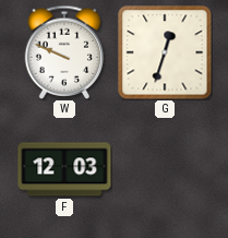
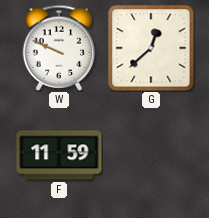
G: 12:33 -> 12:38 (151, 48)
F: 12:03 -> 11:59 (59, 155)
